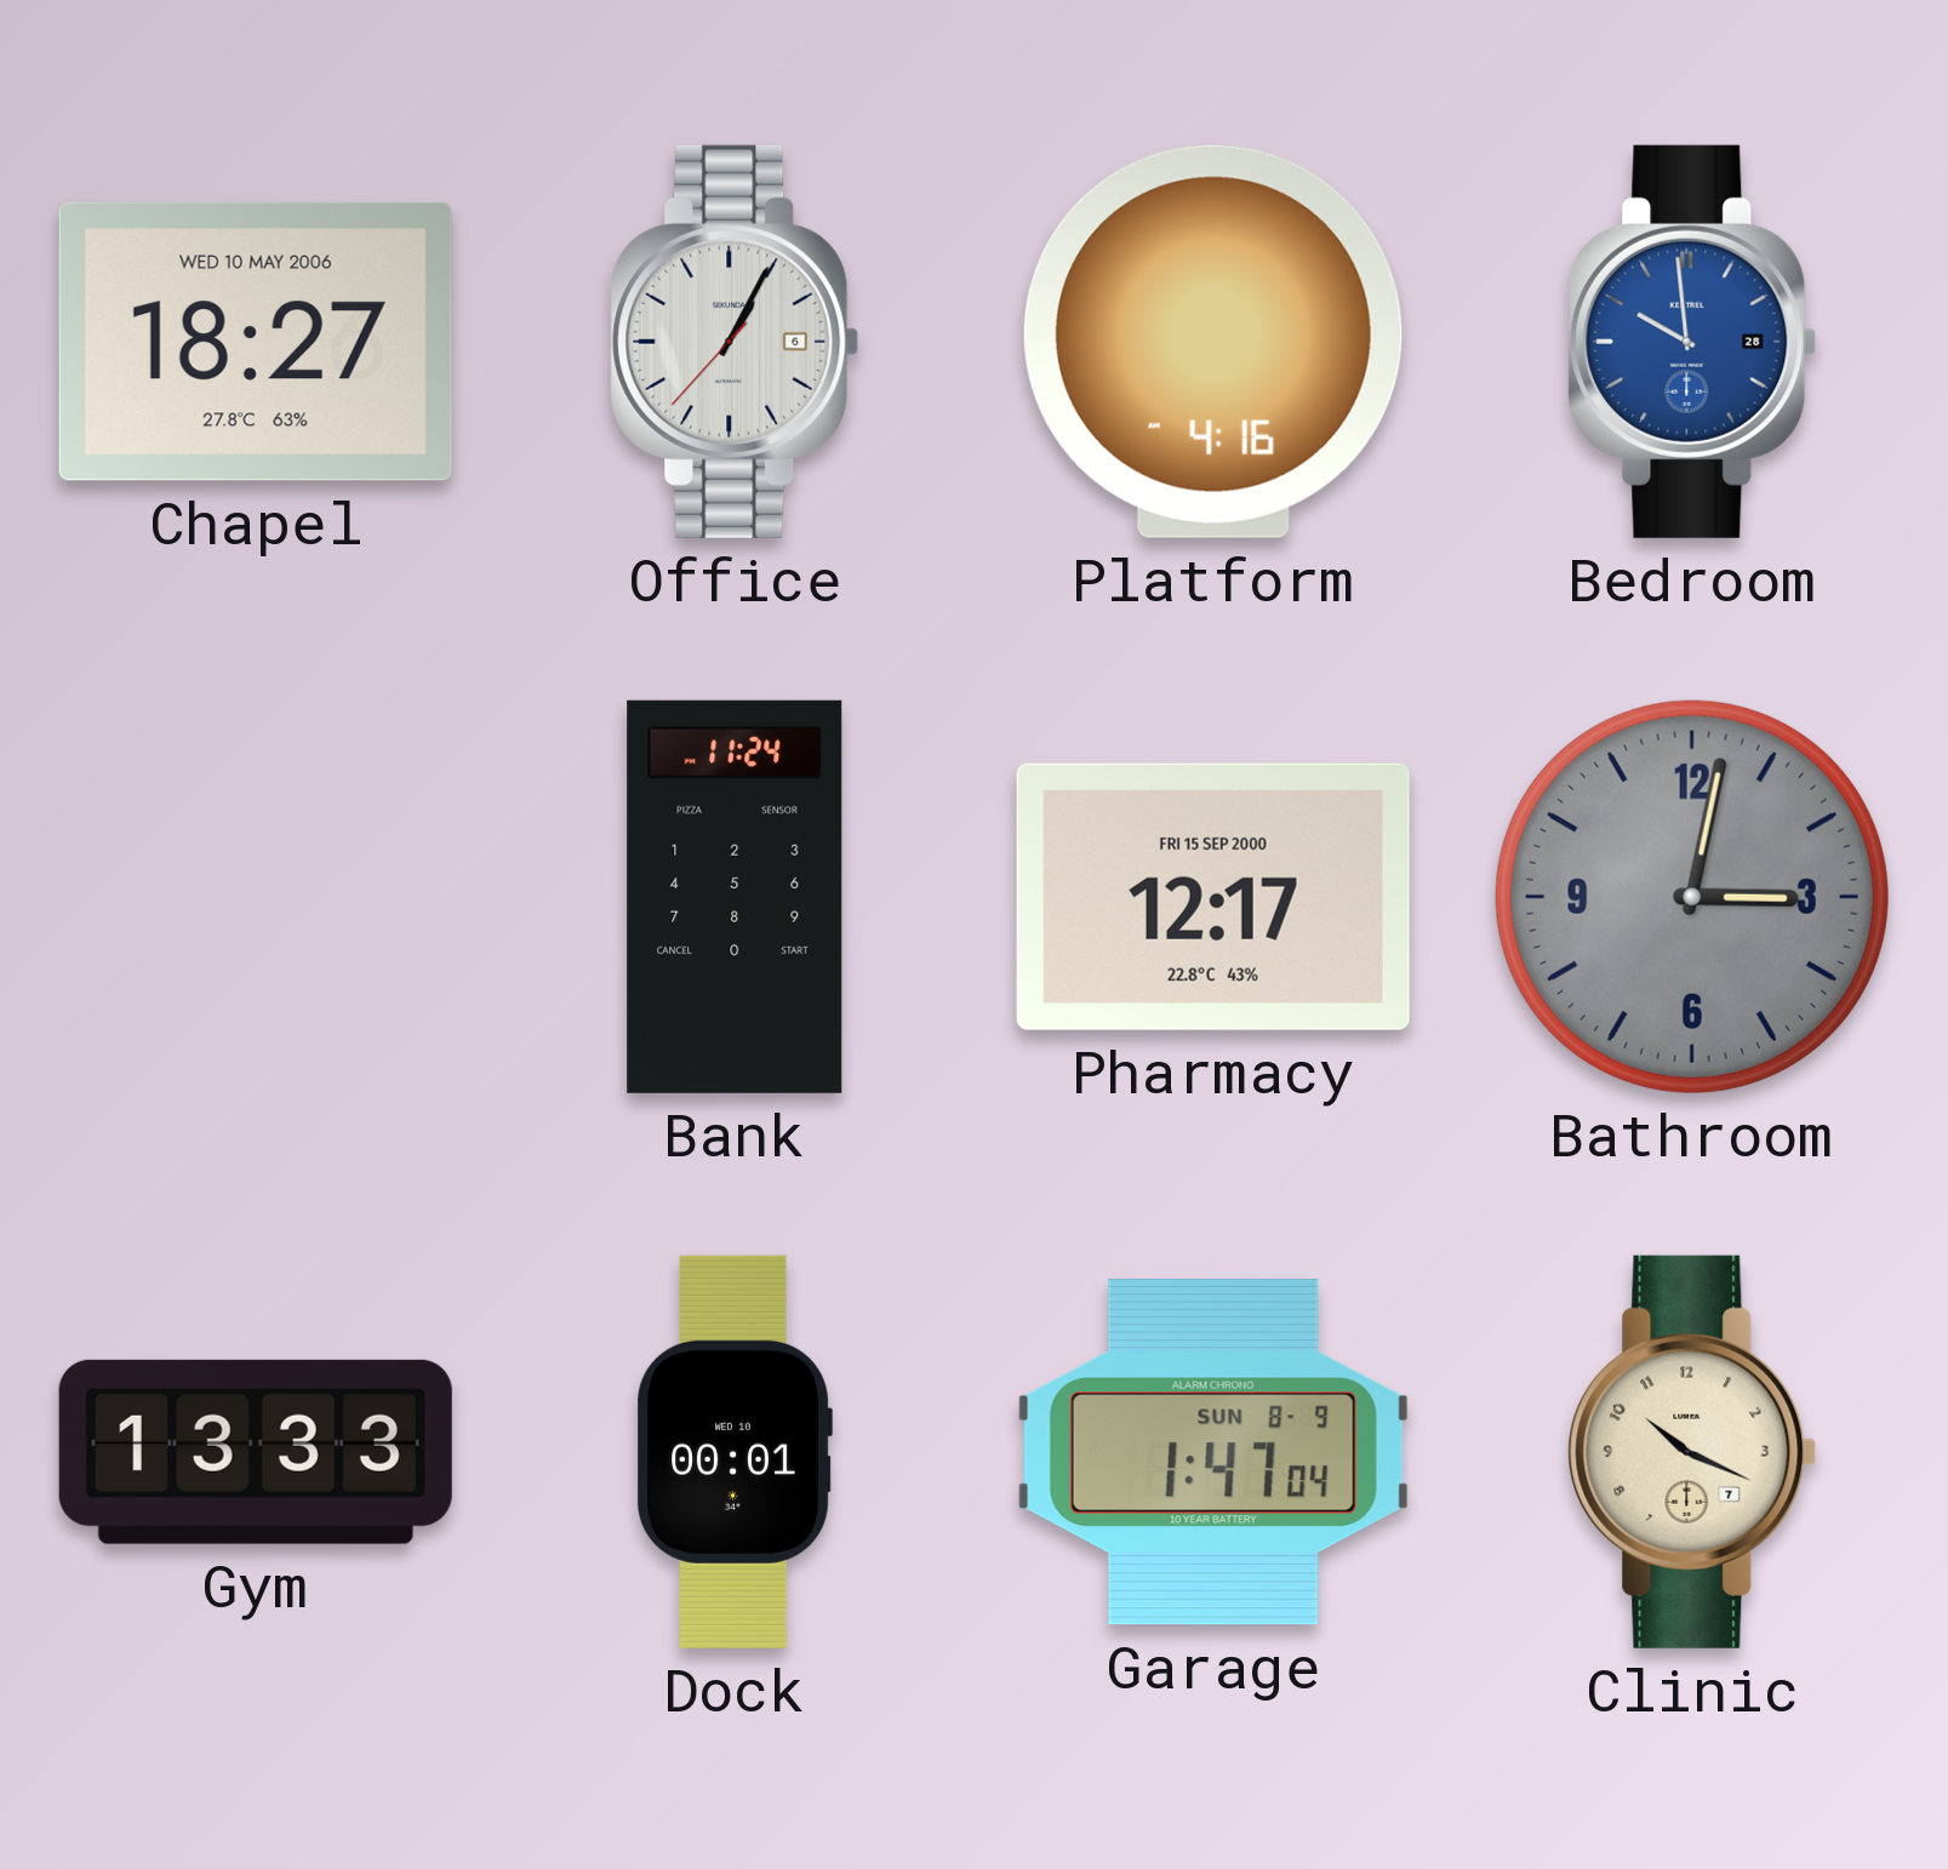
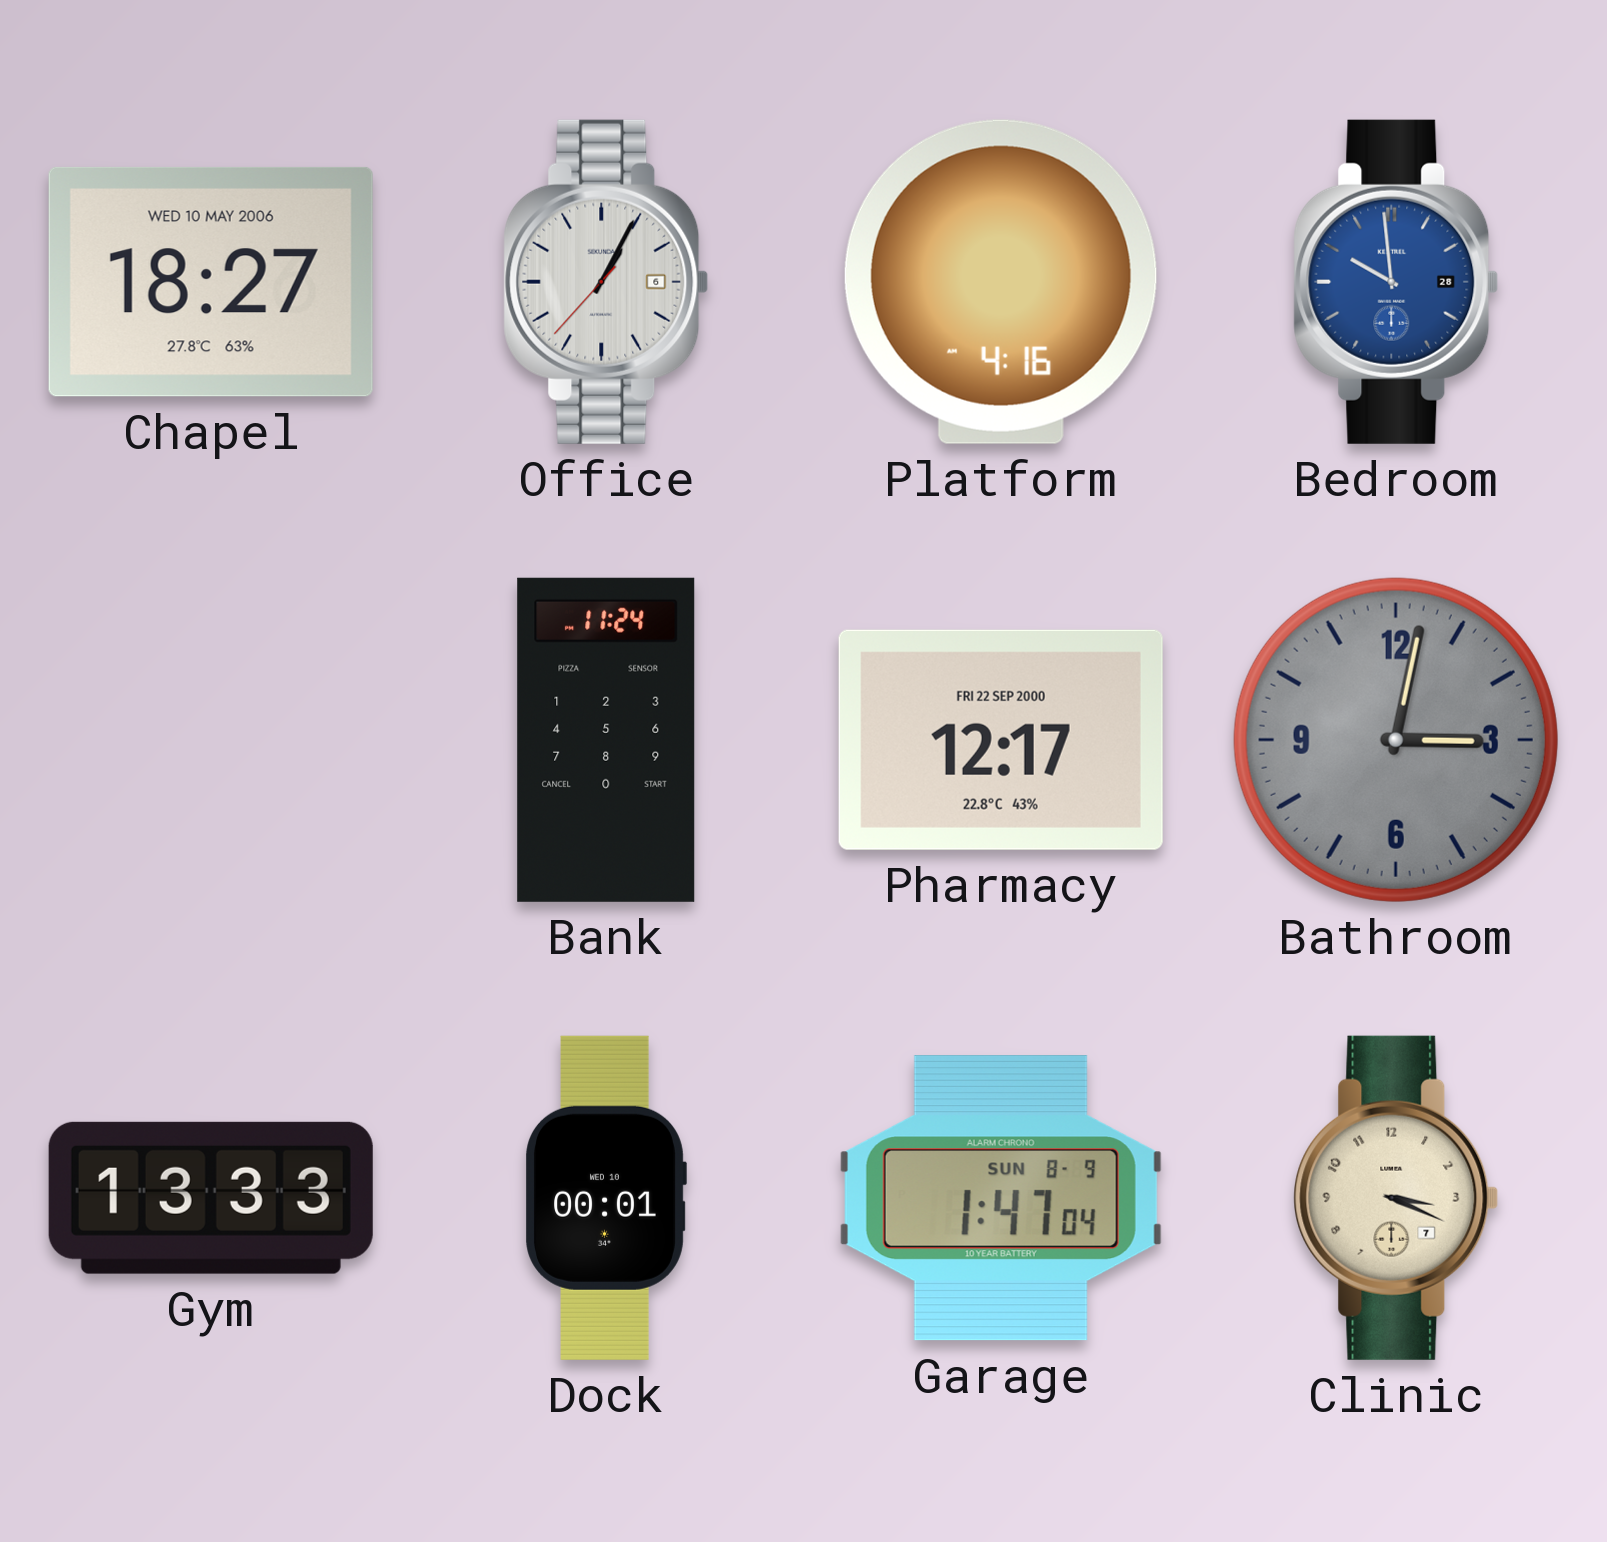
Pharmacy date: FRI 15 SEP 2000 -> FRI 22 SEP 2000 (1001, 740)
Clinic: 10:19 -> 3:19 (1396, 1198)
